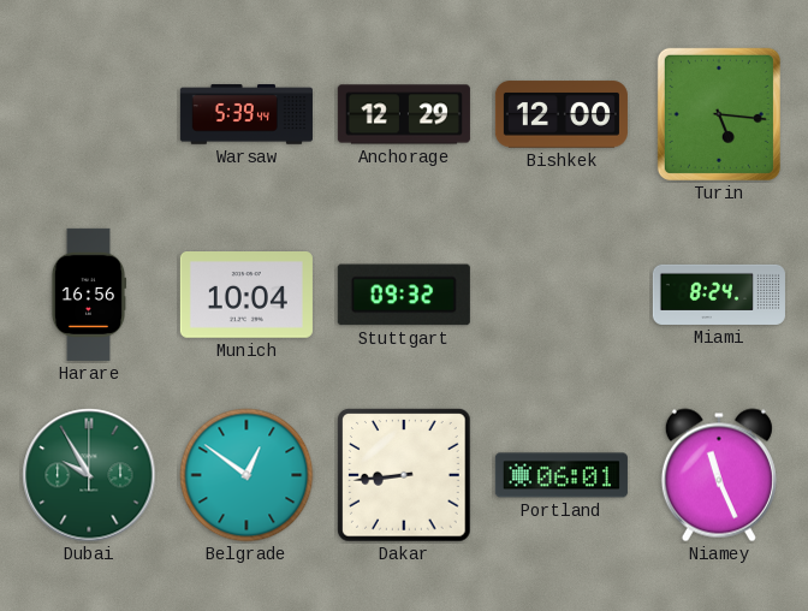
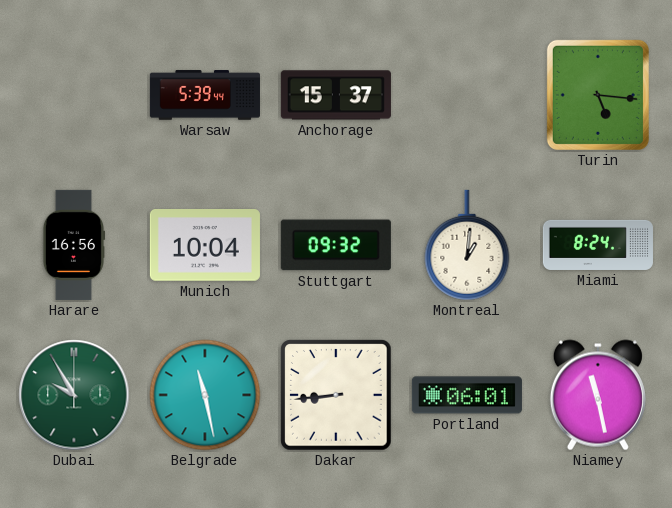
Anchorage: 12:29 -> 15:37 (336, 95)
Bishkek: 12:00 -> none (562, 114)
Montreal: none -> 1:01 (467, 245)
Belgrade: 12:51 -> 11:28 (205, 395)
Niamey: 11:26 -> 11:28 (598, 395)
